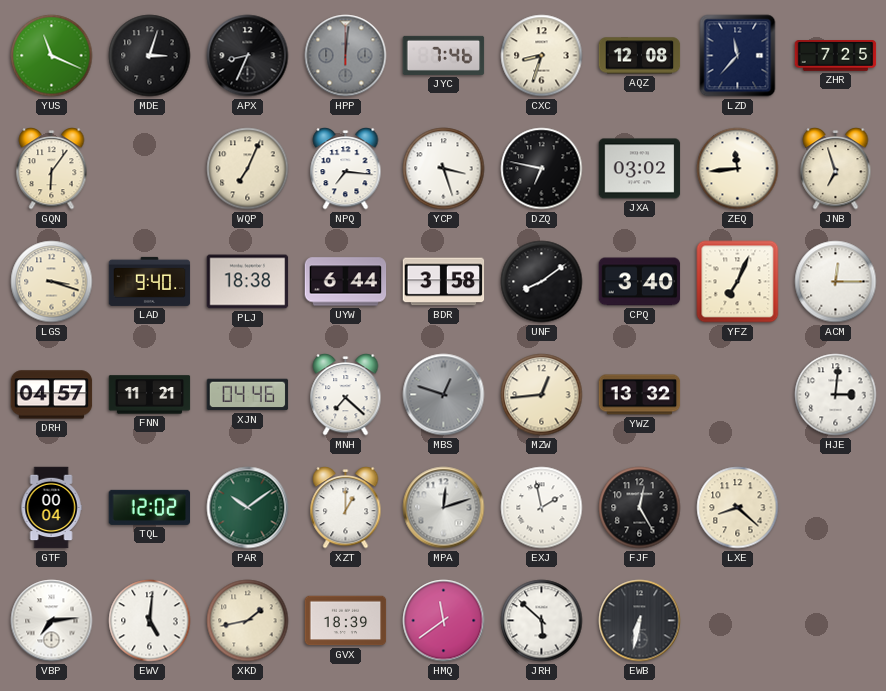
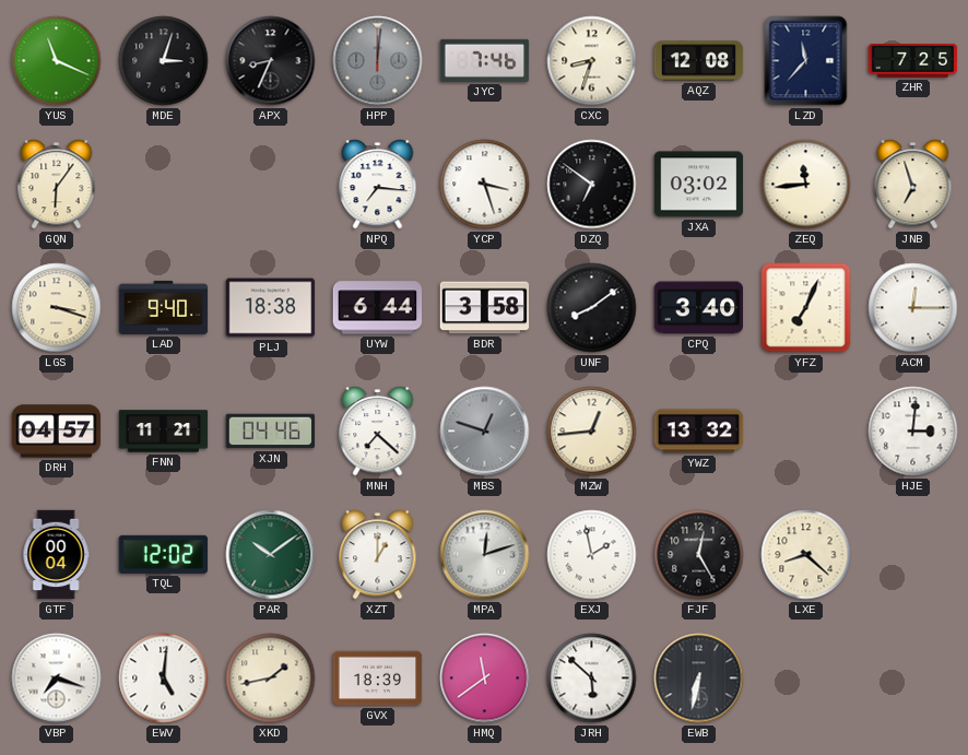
WQP: 7:04 -> none (248, 169)
DZQ: 6:47 -> 6:51 (592, 185)
VBP: 7:14 -> 7:18 (57, 679)
